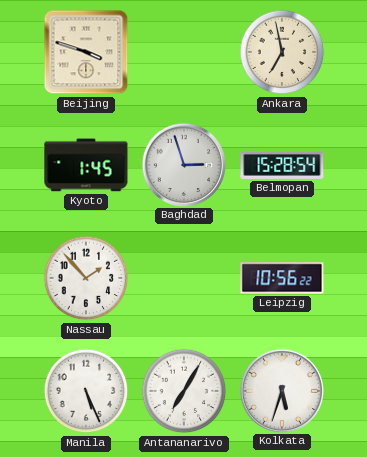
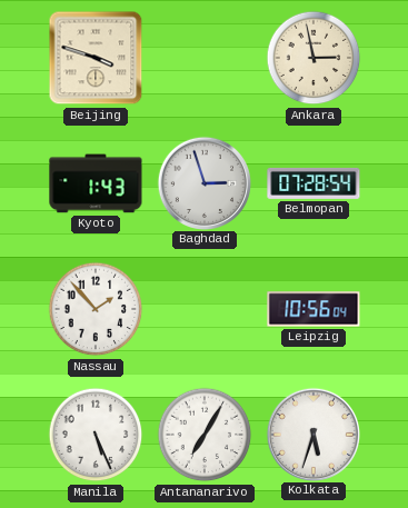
Ankara: 6:58 -> 2:58 (314, 58)
Kyoto: 1:45 -> 1:43 (96, 183)
Belmopan: 15:28 -> 07:28 (314, 183)
Leipzig: 10:56:22 -> 10:56:04 (314, 309)
